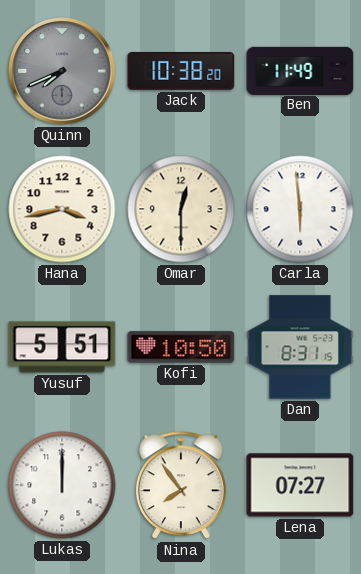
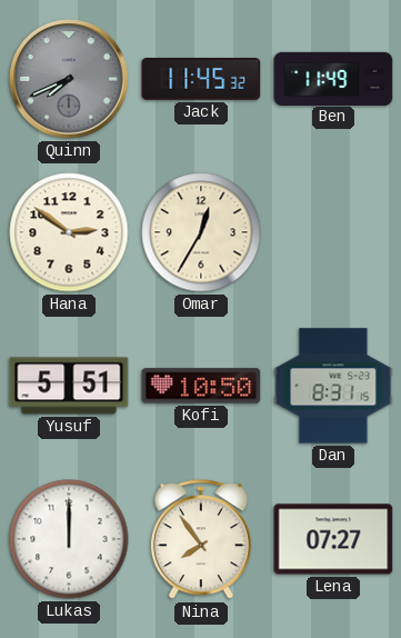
Jack: 10:38 -> 11:45 (201, 80)
Hana: 3:43 -> 2:51 (69, 232)
Omar: 12:30 -> 12:35 (201, 232)
Carla: 5:59 -> none (300, 209)
